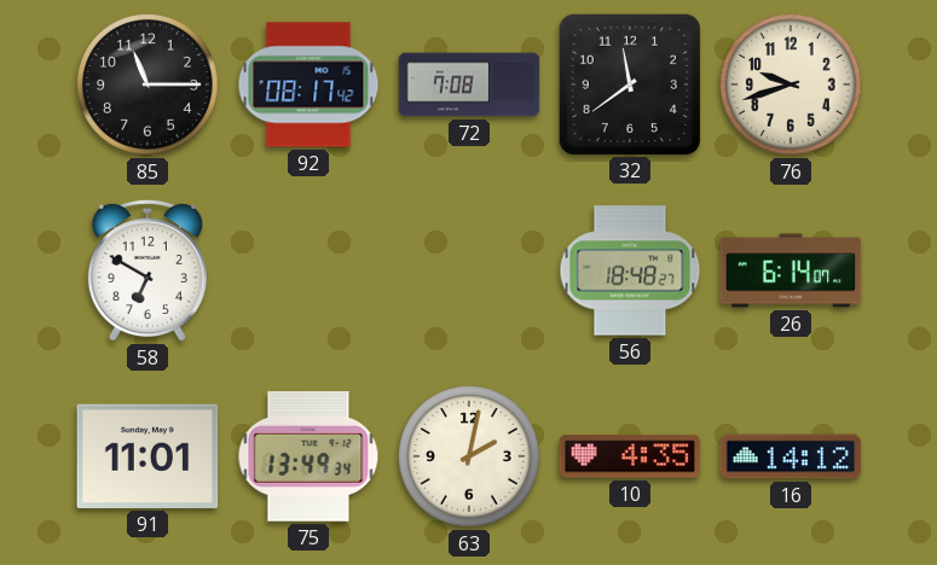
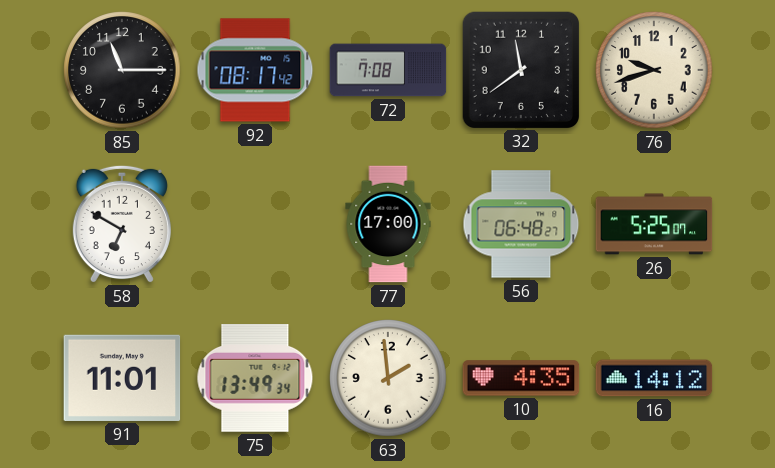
77: none -> 17:00 (388, 224)
56: 18:48 -> 06:48 (521, 224)
26: 6:14 -> 5:25 (654, 224)
63: 2:02 -> 1:59 (388, 378)
